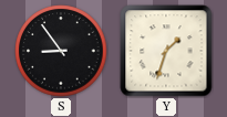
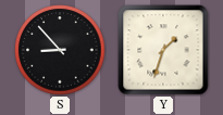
S: 8:54 -> 8:53 (60, 50)
